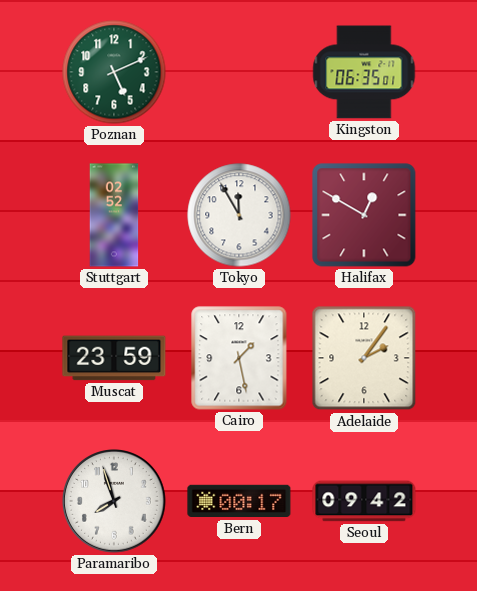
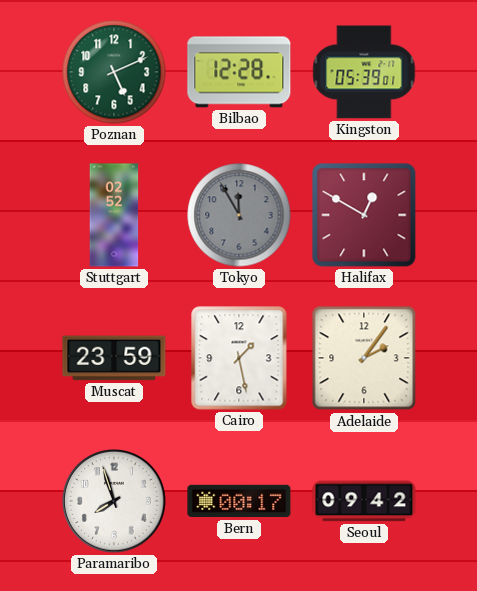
Bilbao: none -> 12:28 (239, 72)
Kingston: 06:35 -> 05:39 (364, 72)
Tokyo dial: white -> grey (239, 215)
